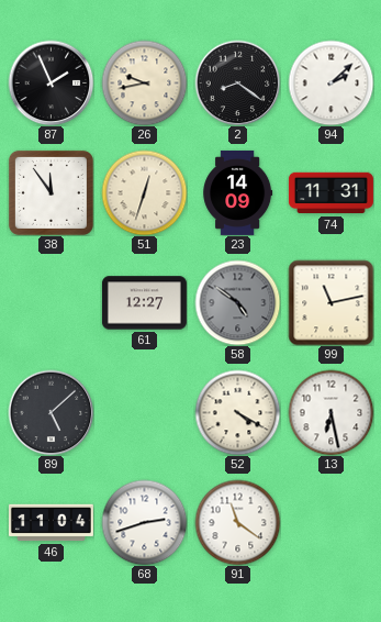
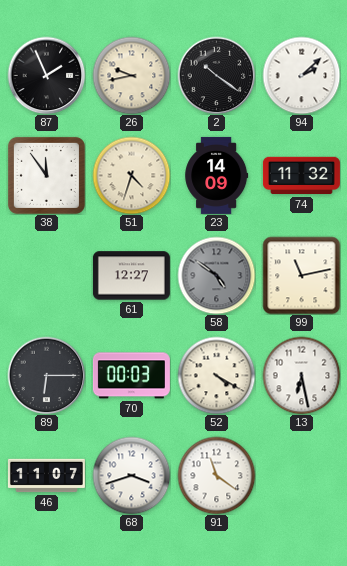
2: 8:21 -> 10:21 (216, 75)
51: 12:33 -> 4:33 (131, 175)
74: 11:31 -> 11:32 (301, 176)
89: 5:08 -> 6:15 (46, 375)
70: none -> 00:03 (131, 376)
46: 11:04 -> 11:07 (46, 476)
68: 2:42 -> 3:42 (131, 475)
